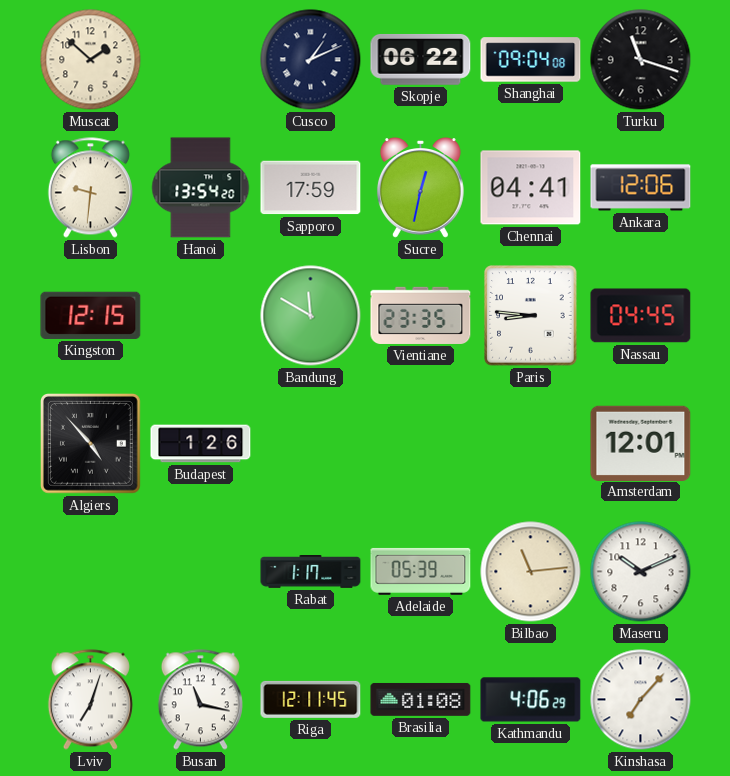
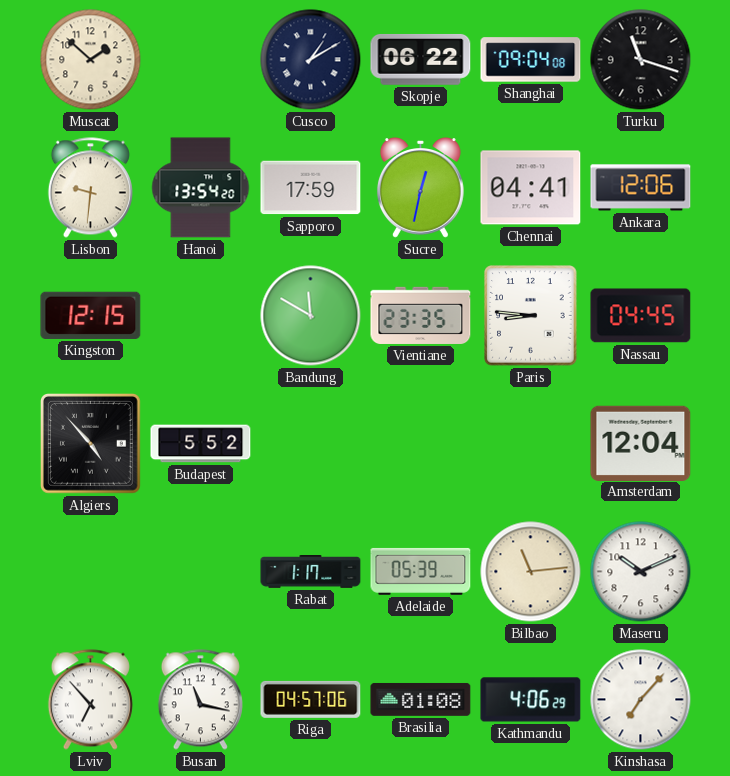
Cusco: 1:11 -> 1:10 (311, 60)
Budapest: 1:26 -> 5:52 (201, 444)
Amsterdam: 12:01 -> 12:04 (641, 443)
Lviv: 7:03 -> 6:53 (90, 700)
Riga: 12:11 -> 04:57 (311, 699)
